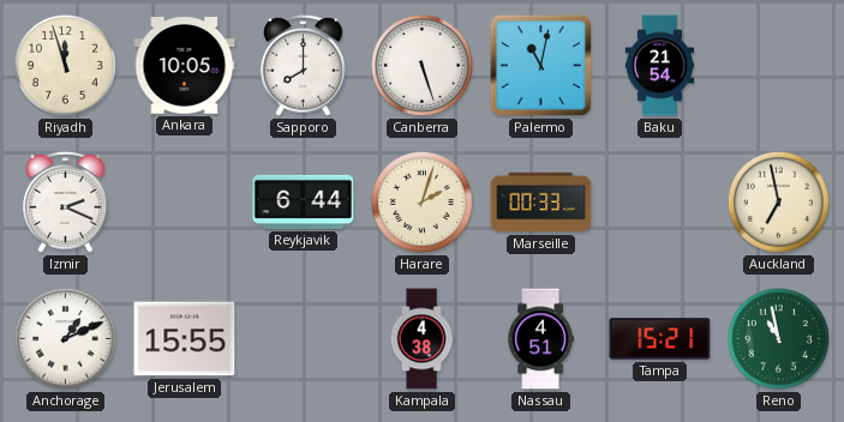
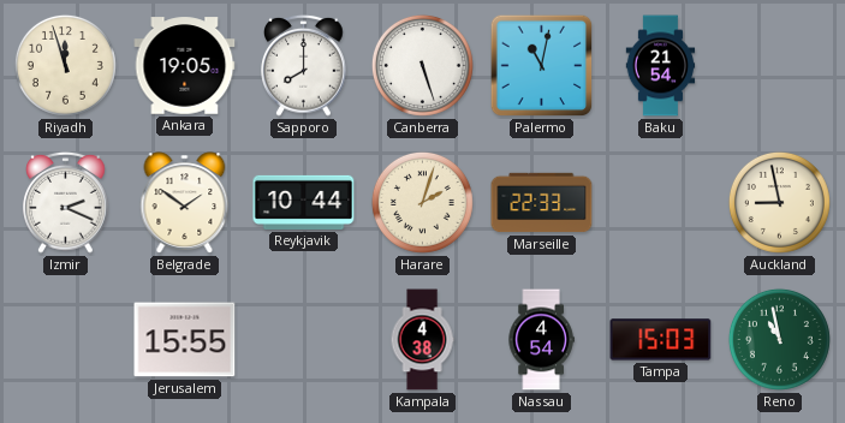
Ankara: 10:05 -> 19:05 (185, 66)
Belgrade: none -> 1:51 (185, 203)
Reykjavik: 6:44 -> 10:44 (304, 202)
Marseille: 00:33 -> 22:33 (542, 203)
Auckland: 6:58 -> 8:58 (779, 202)
Anchorage: 1:11 -> none (65, 338)
Nassau: 4:51 -> 4:54 (541, 340)
Tampa: 15:21 -> 15:03 (661, 340)
